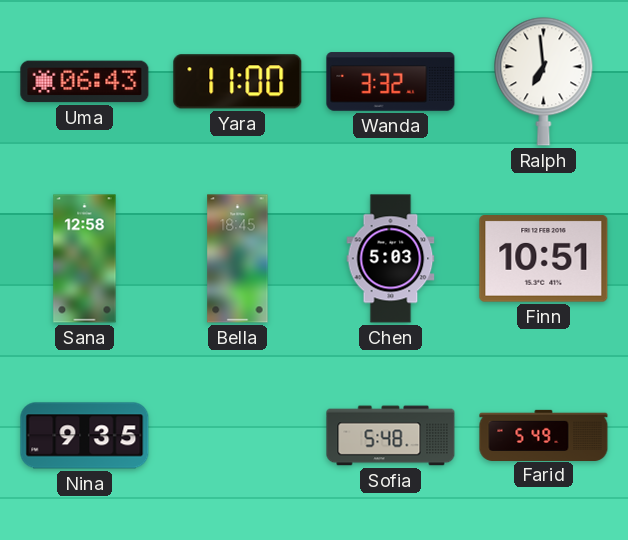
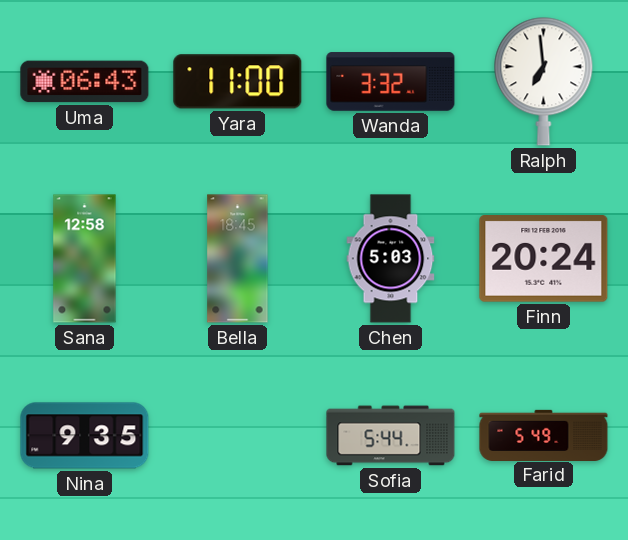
Finn: 10:51 -> 20:24 (544, 259)
Sofia: 5:48 -> 5:44 (391, 436)
